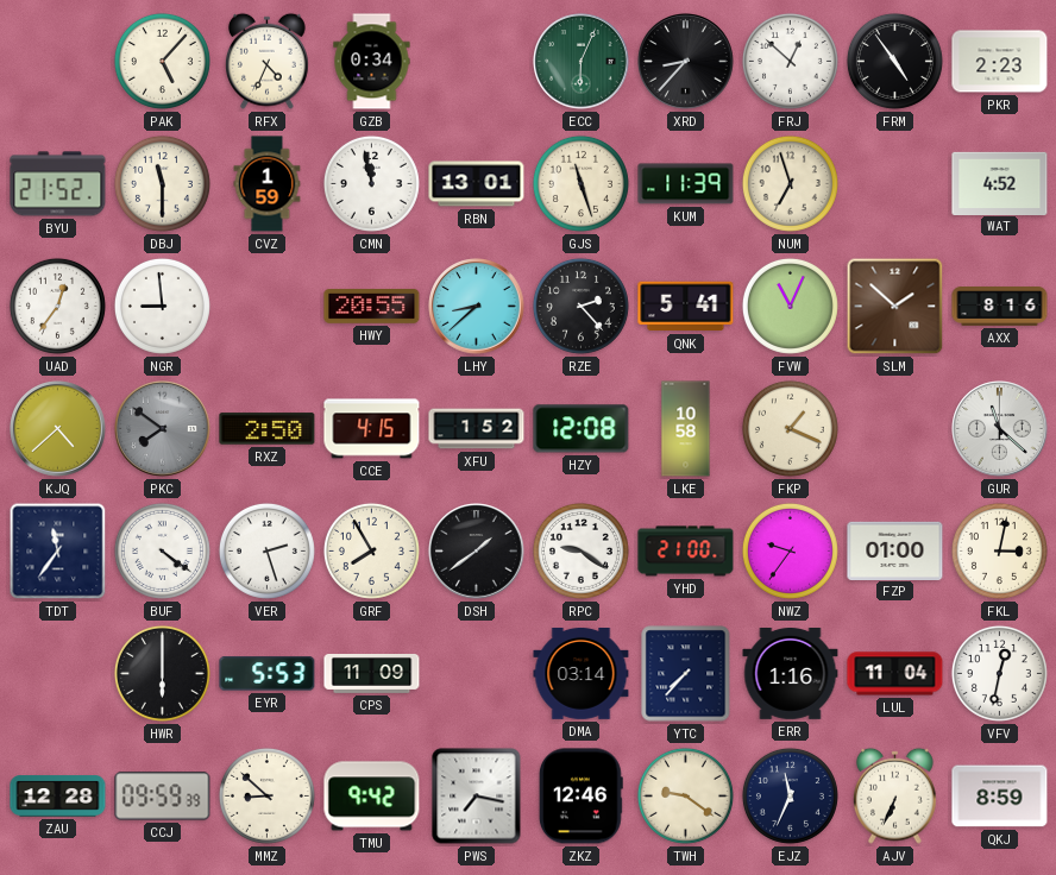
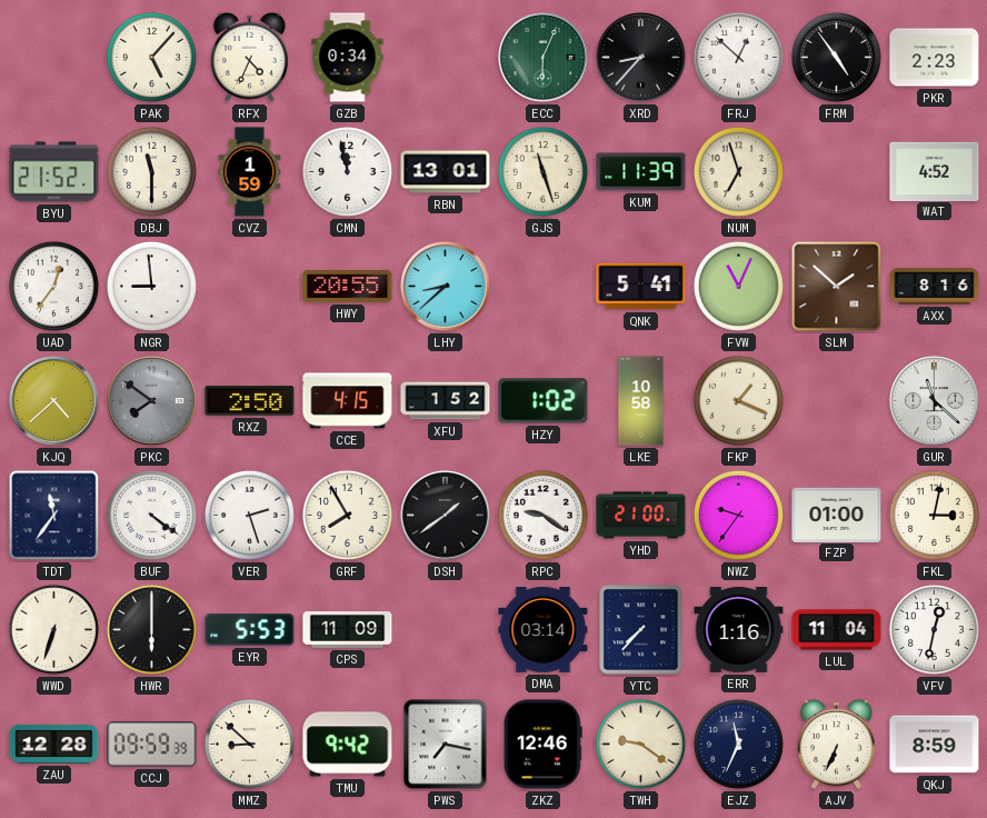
RZE: 2:23 -> none (580, 306)
HZY: 12:08 -> 1:02 (544, 401)
WWD: none -> 6:33 (53, 629)
